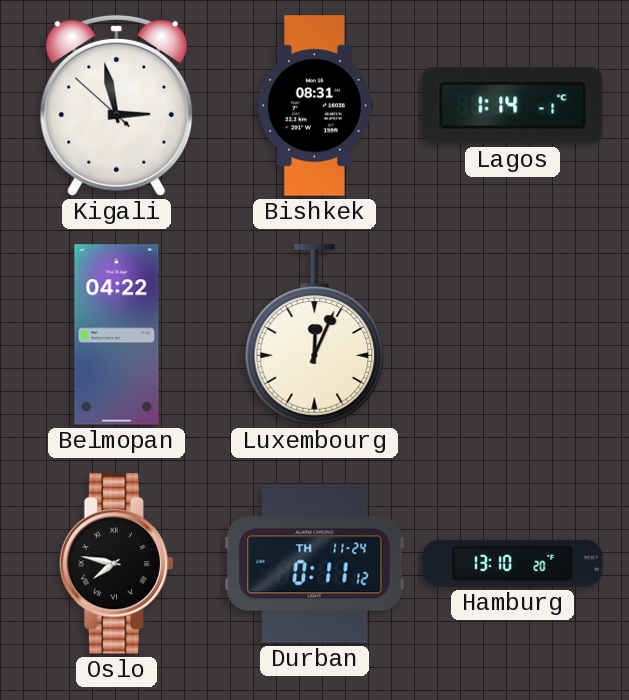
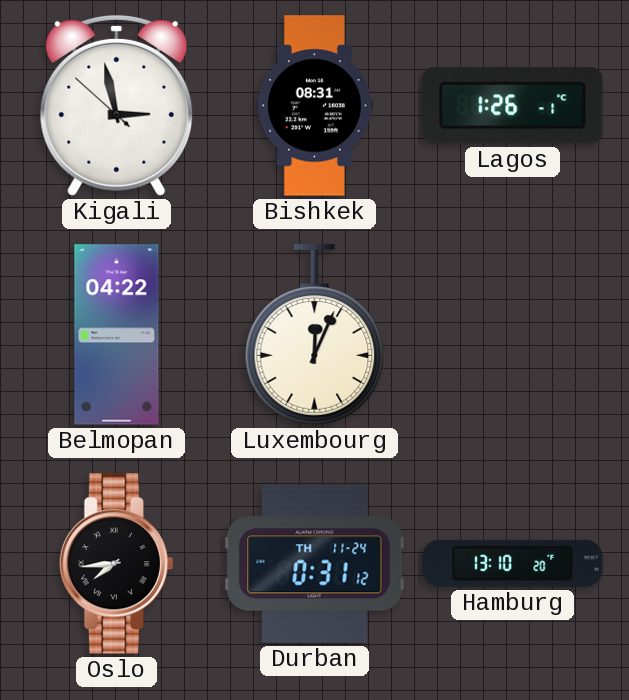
Lagos: 1:14 -> 1:26 (513, 106)
Oslo: 7:47 -> 7:44 (116, 564)
Durban: 0:11 -> 0:31 (315, 564)
